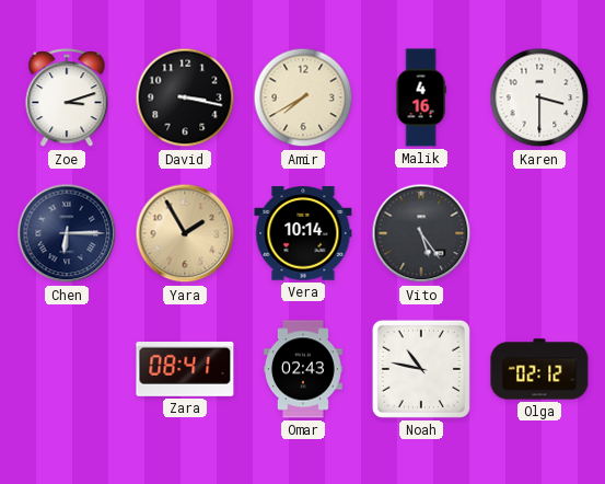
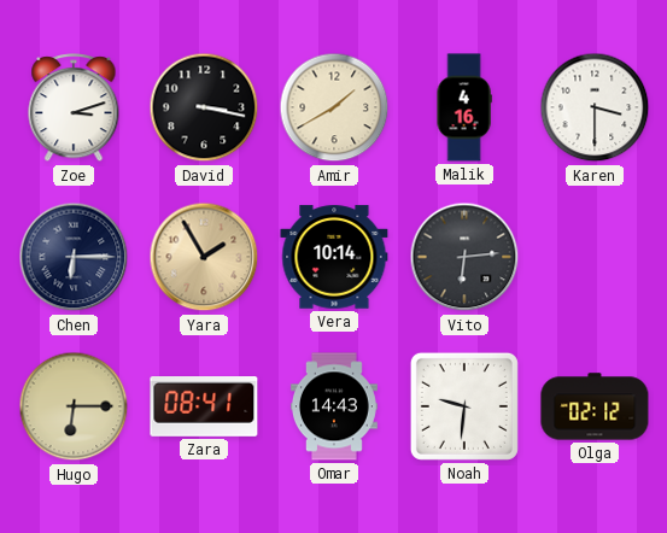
Amir: 7:40 -> 1:40 (334, 107)
Vito: 5:24 -> 6:14 (464, 257)
Hugo: none -> 6:15 (74, 406)
Omar: 02:43 -> 14:43 (334, 406)
Noah: 10:47 -> 9:31 (464, 406)
